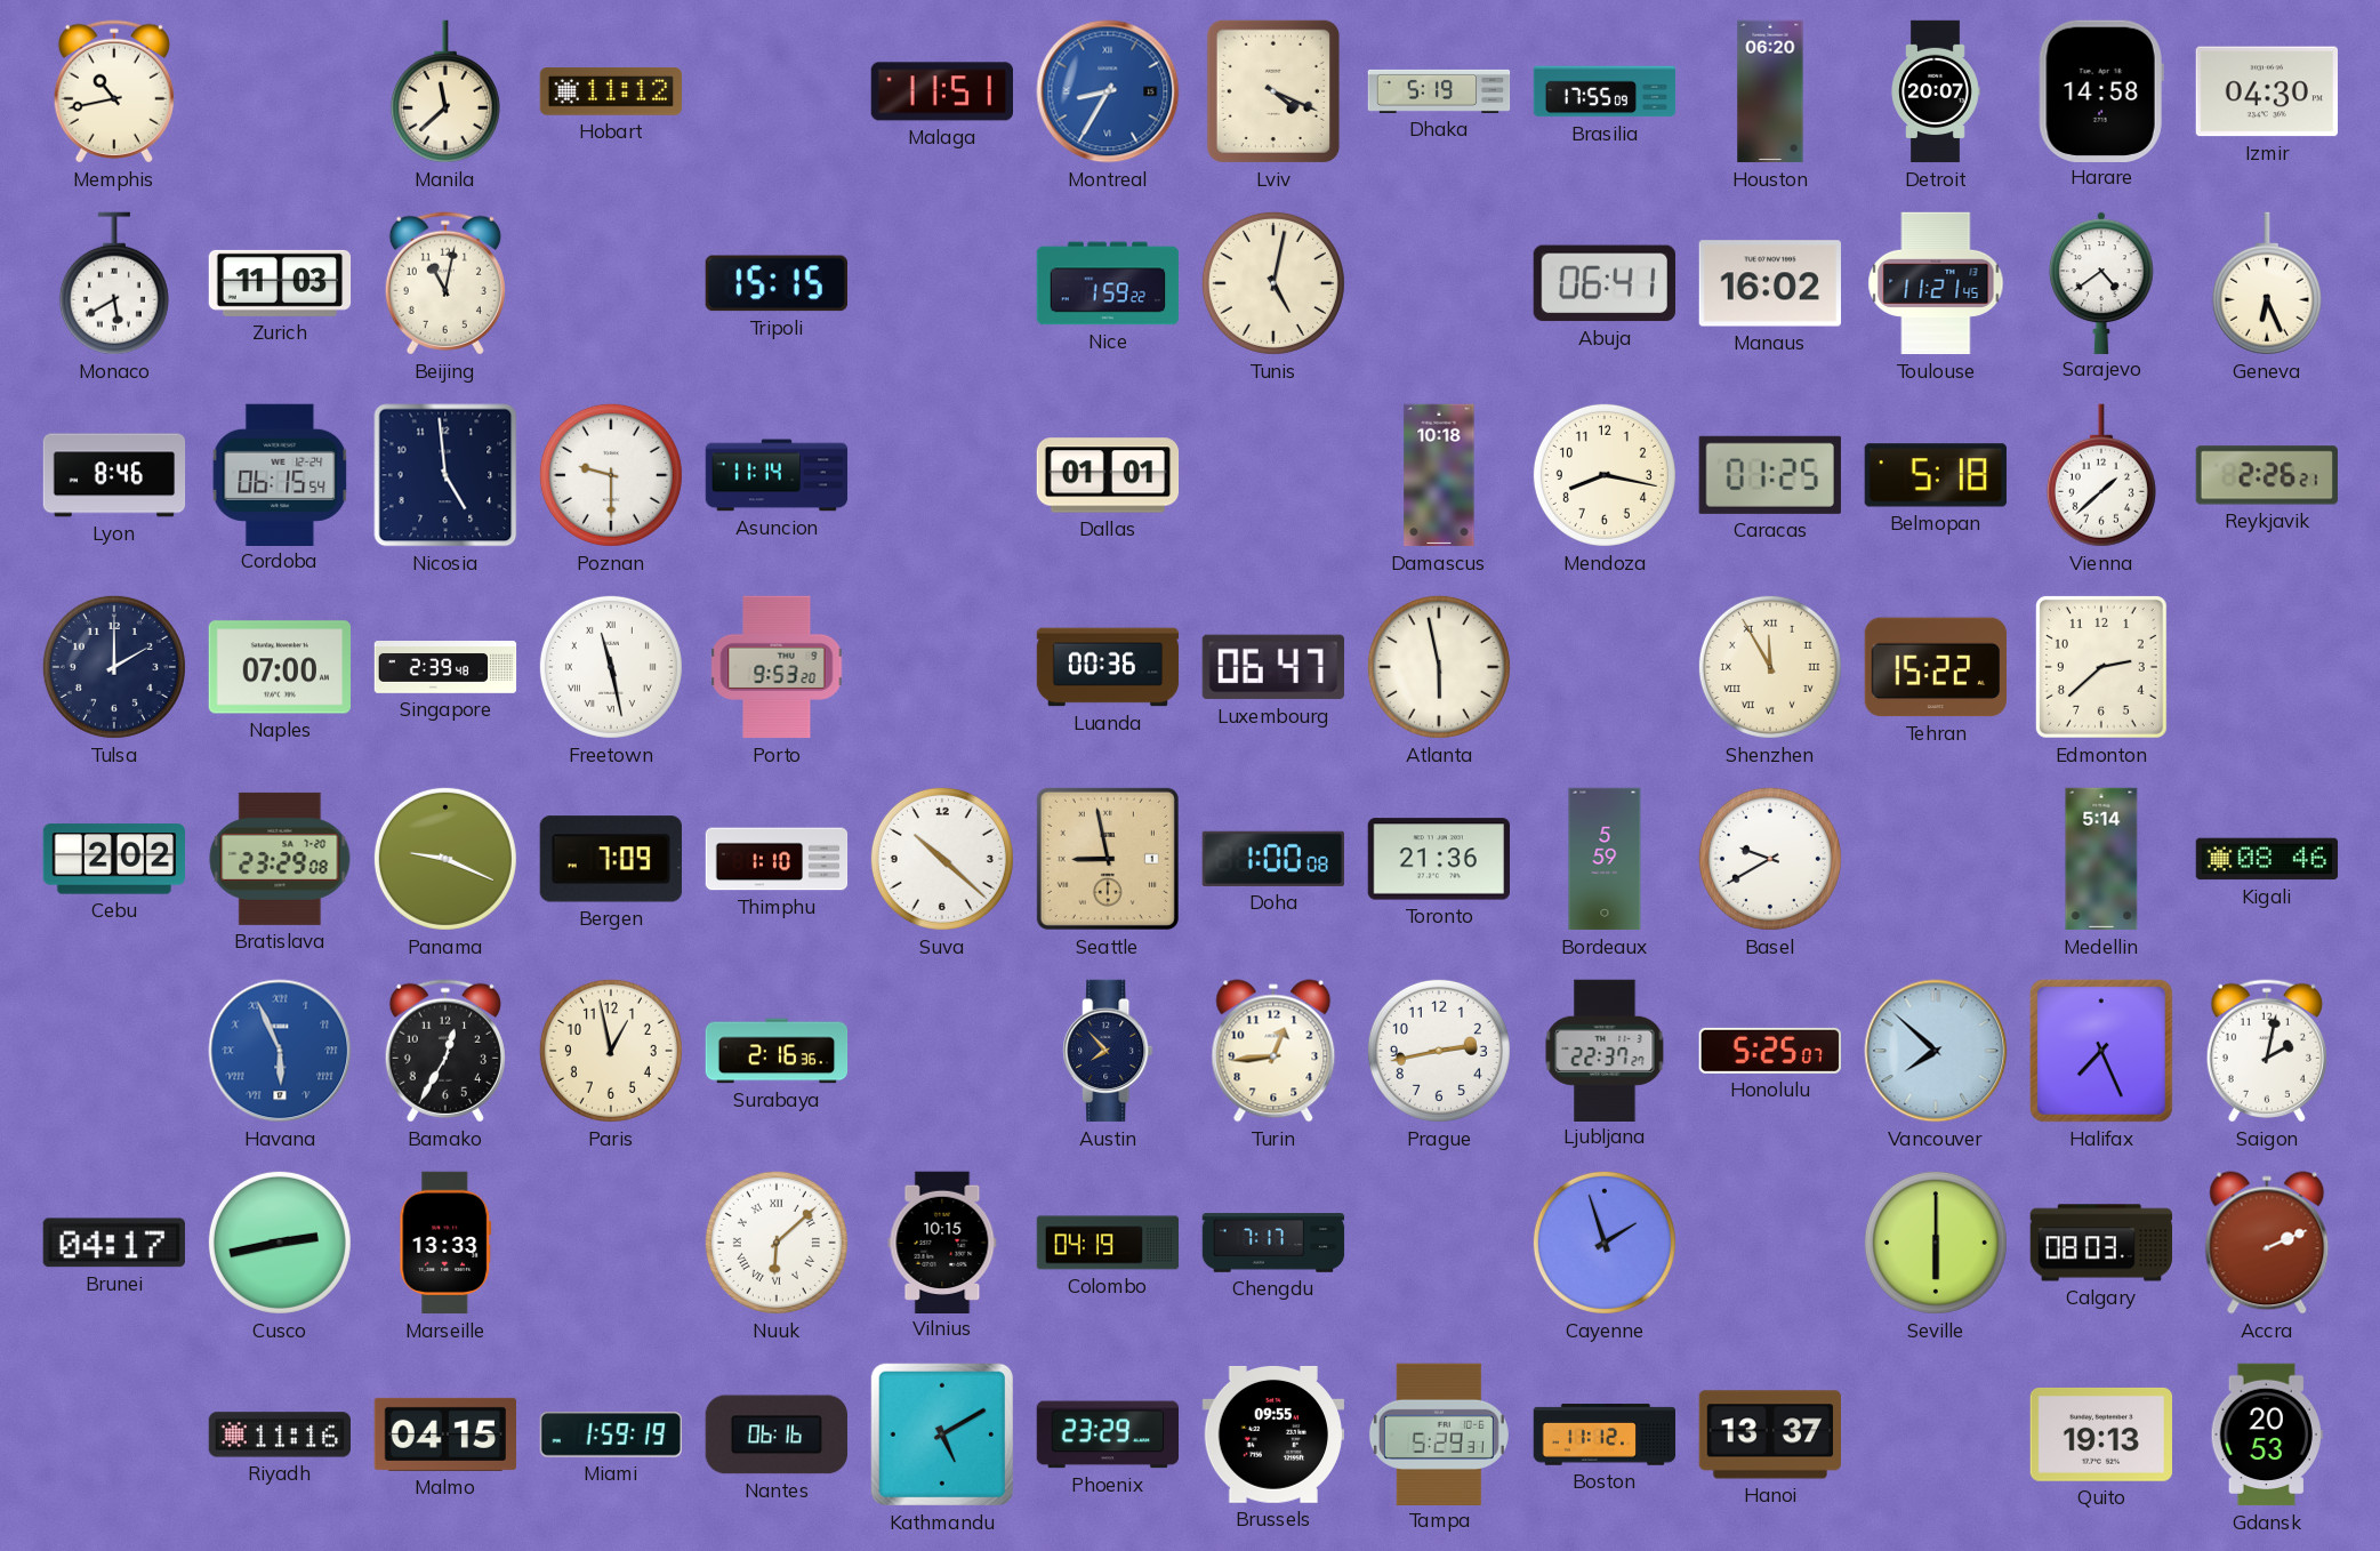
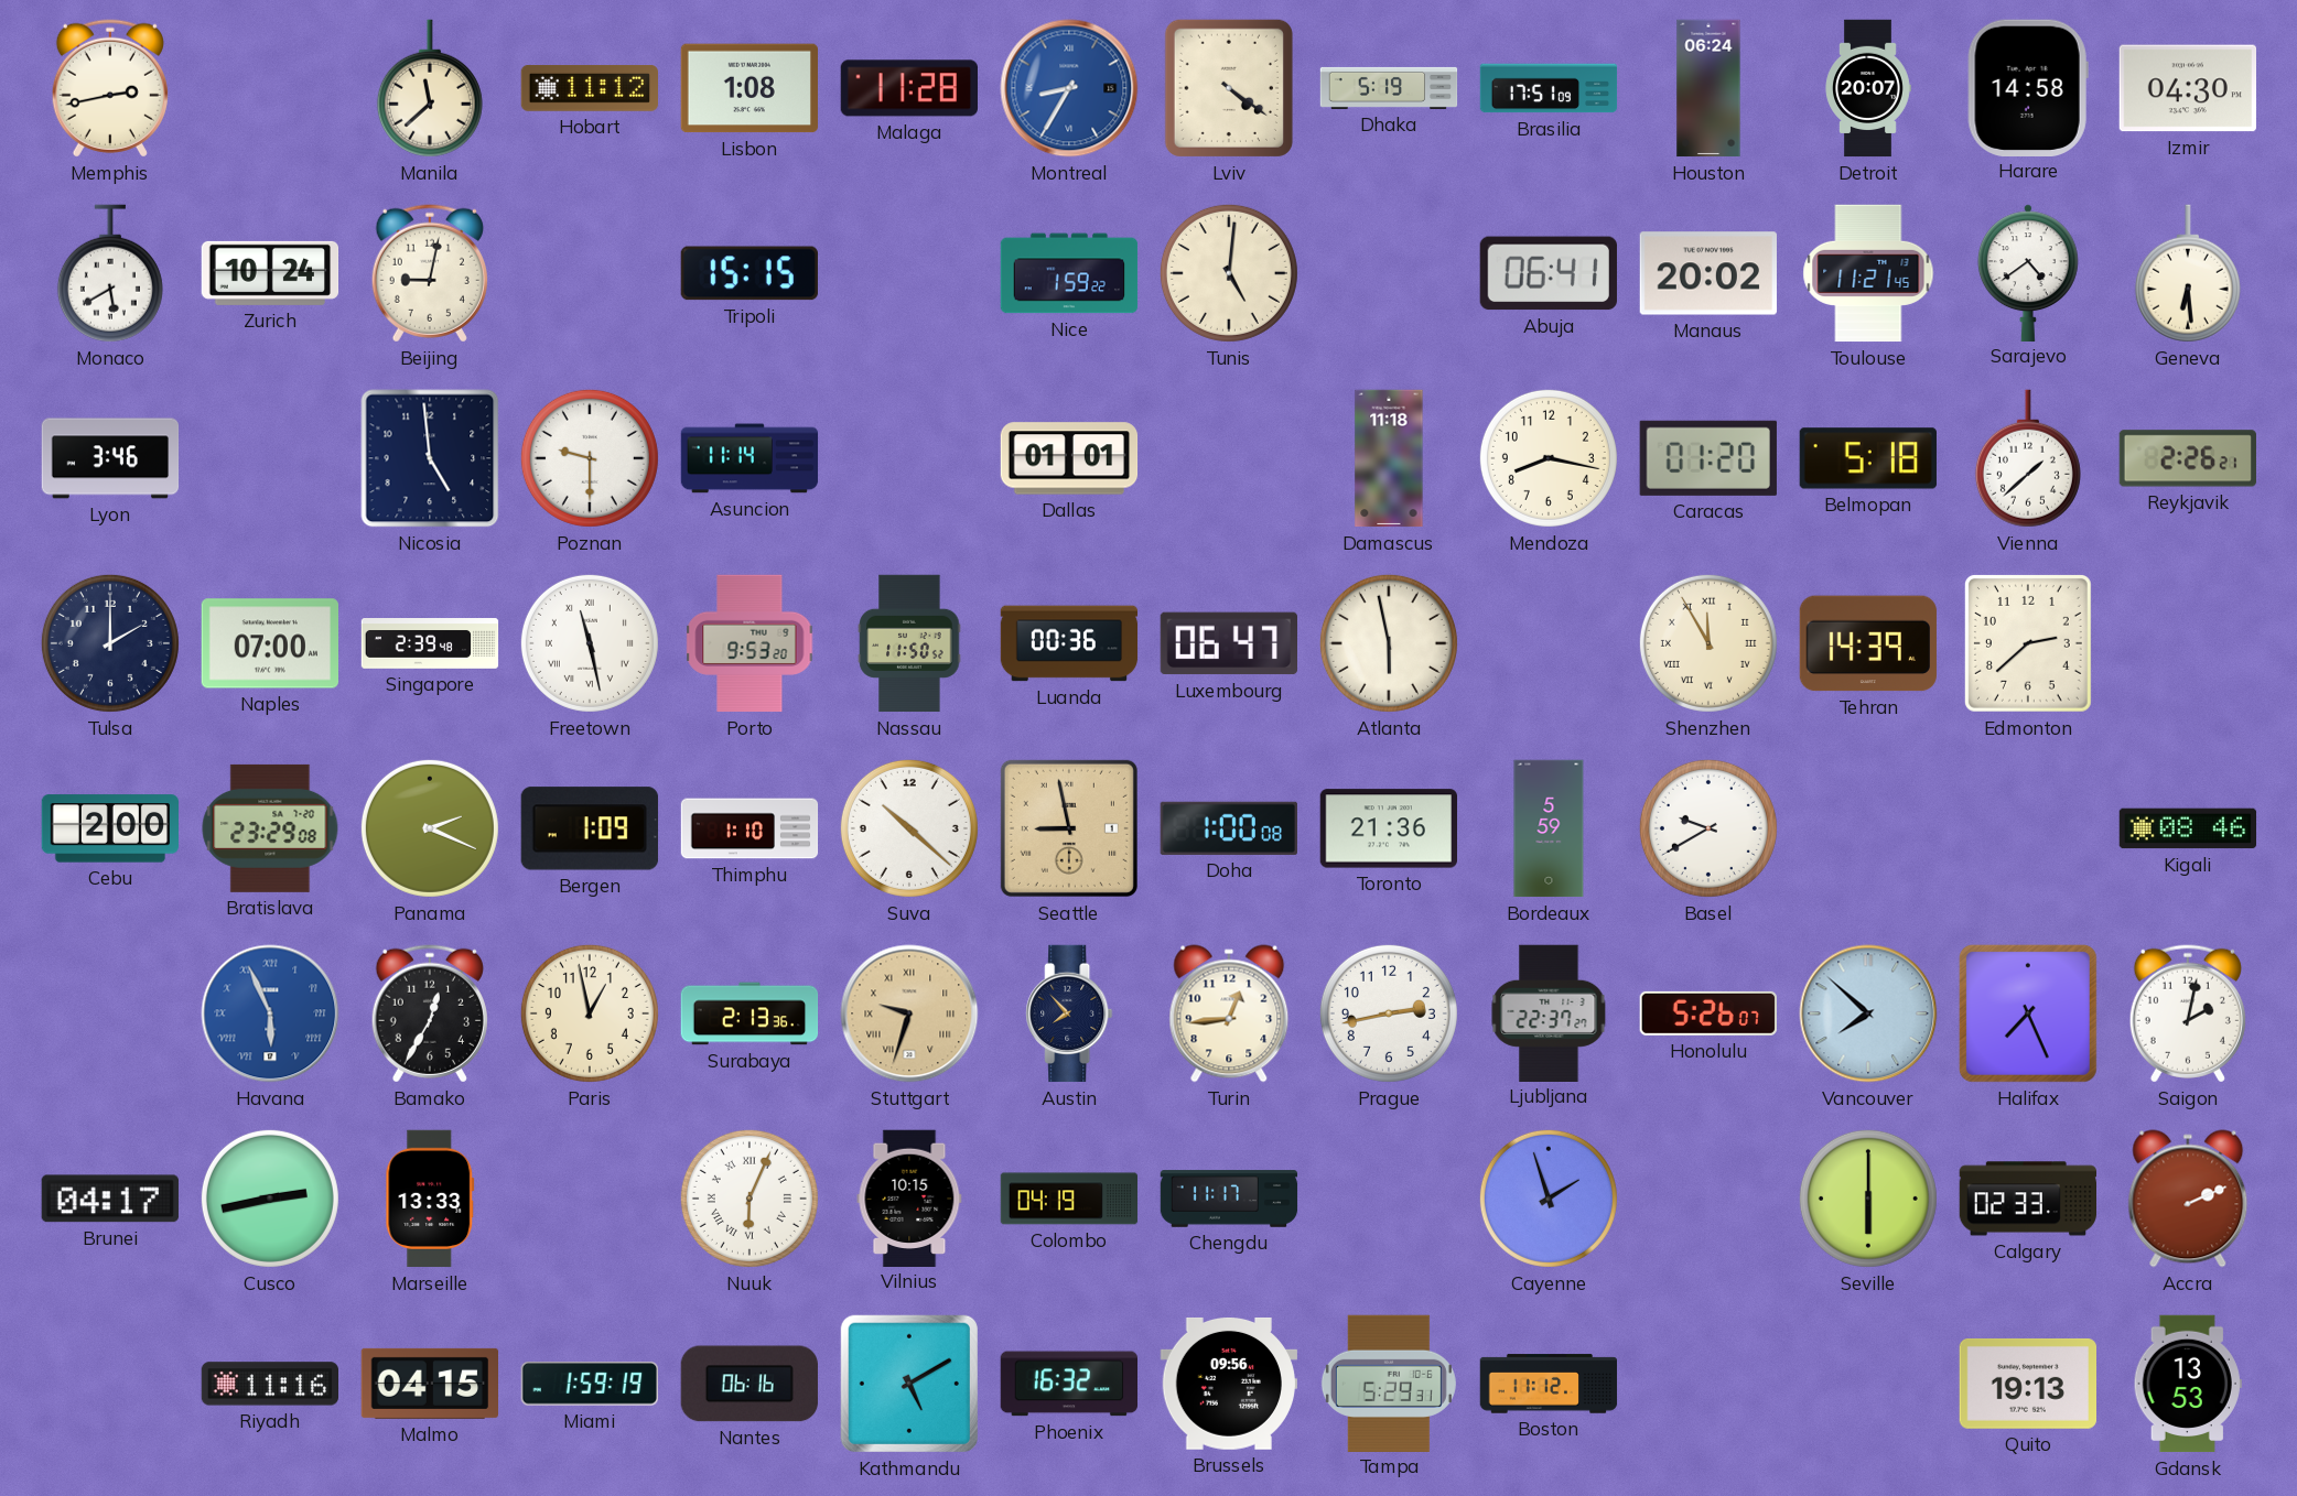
Memphis: 10:43 -> 2:43 (110, 88)
Lisbon: none -> 1:08 (748, 88)
Malaga: 11:51 -> 11:28 (908, 88)
Lviv: 4:19 -> 4:21 (1229, 88)
Brasilia: 17:55 -> 17:51 (1549, 88)
Houston: 06:20 -> 06:24 (1708, 88)
Zurich: 11:03 -> 10:24 (270, 273)
Beijing: 11:02 -> 9:02 (430, 273)
Tunis: 5:02 -> 5:01 (1229, 273)
Manaus: 16:02 -> 20:02 (1707, 273)
Geneva: 6:26 -> 6:29 (2188, 273)
Lyon: 8:46 -> 3:46 (110, 458)
Cordoba: 06:15 -> none (280, 474)
Damascus: 10:18 -> 11:18 (1389, 458)
Caracas: 01:25 -> 01:20 (1708, 458)
Nassau: none -> 11:50 (909, 643)
Tehran: 15:22 -> 14:39 (1867, 643)
Cebu: 2:02 -> 2:00 (109, 828)
Panama: 9:19 -> 2:19 (430, 828)
Bergen: 7:09 -> 1:09 (590, 828)
Medellin: 5:14 -> none (2101, 859)
Surabaya: 2:16 -> 2:13 (750, 1013)
Stuttgart: none -> 9:33 (909, 1013)
Honolulu: 5:25 -> 5:26 (1708, 1013)
Nuuk: 6:08 -> 6:04 (750, 1199)
Chengdu: 7:17 -> 11:17 (1229, 1199)
Calgary: 08:03 -> 02:33 (2027, 1199)
Phoenix: 23:29 -> 16:32 (1068, 1384)
Brussels: 09:55 -> 09:56 (1228, 1384)
Hanoi: 13:37 -> none (1769, 1435)
Gdansk: 20:53 -> 13:53 (2188, 1384)
